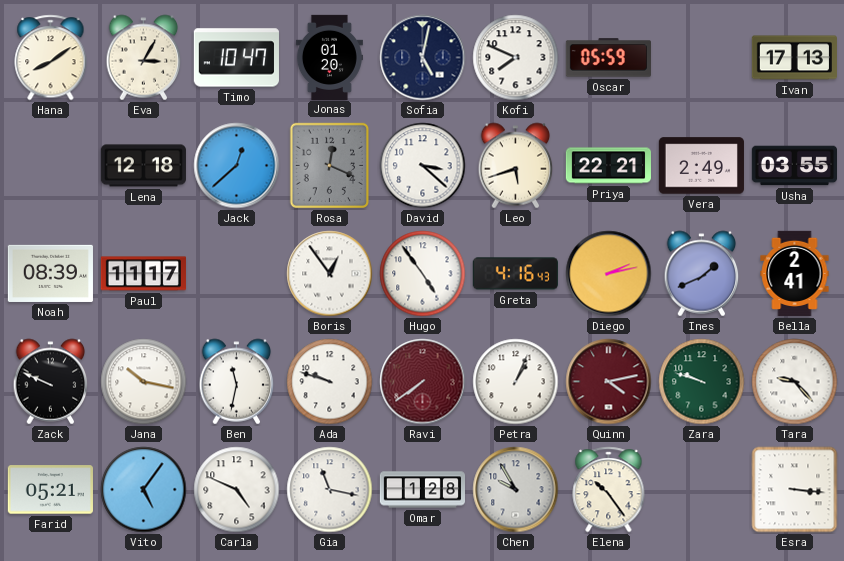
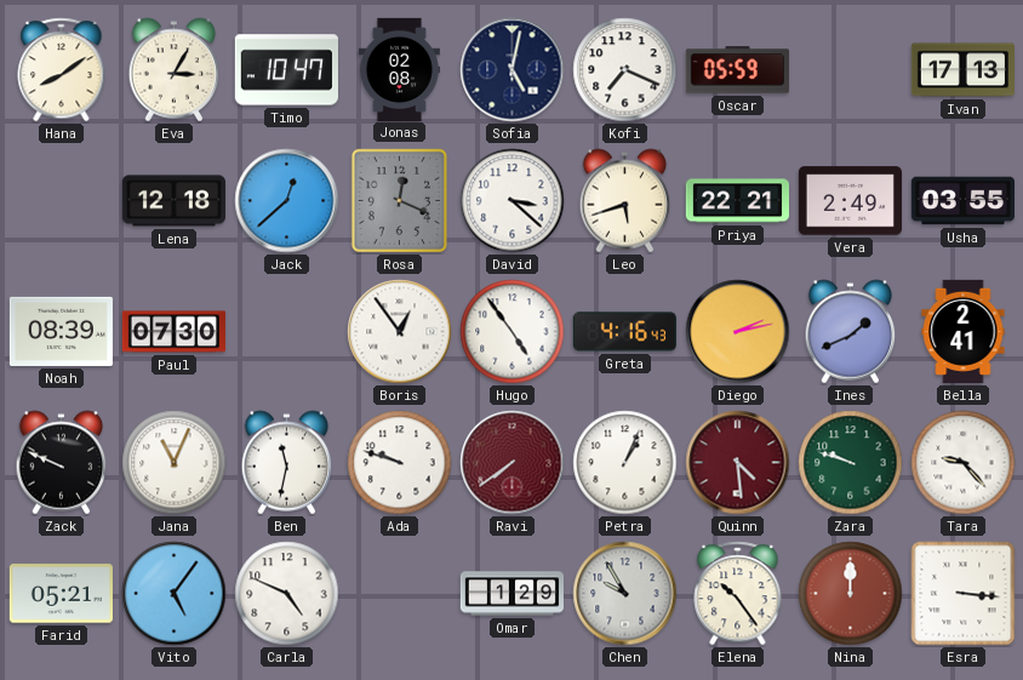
Jonas: 01:20 -> 02:08 (399, 69)
Kofi: 7:49 -> 7:19 (625, 70)
Paul: 11:17 -> 07:30 (173, 332)
Jana: 10:17 -> 11:04 (175, 463)
Quinn: 4:13 -> 4:29 (738, 463)
Gia: 11:17 -> none (330, 490)
Omar: 1:28 -> 1:29 (511, 594)
Nina: none -> 12:00 (851, 594)
